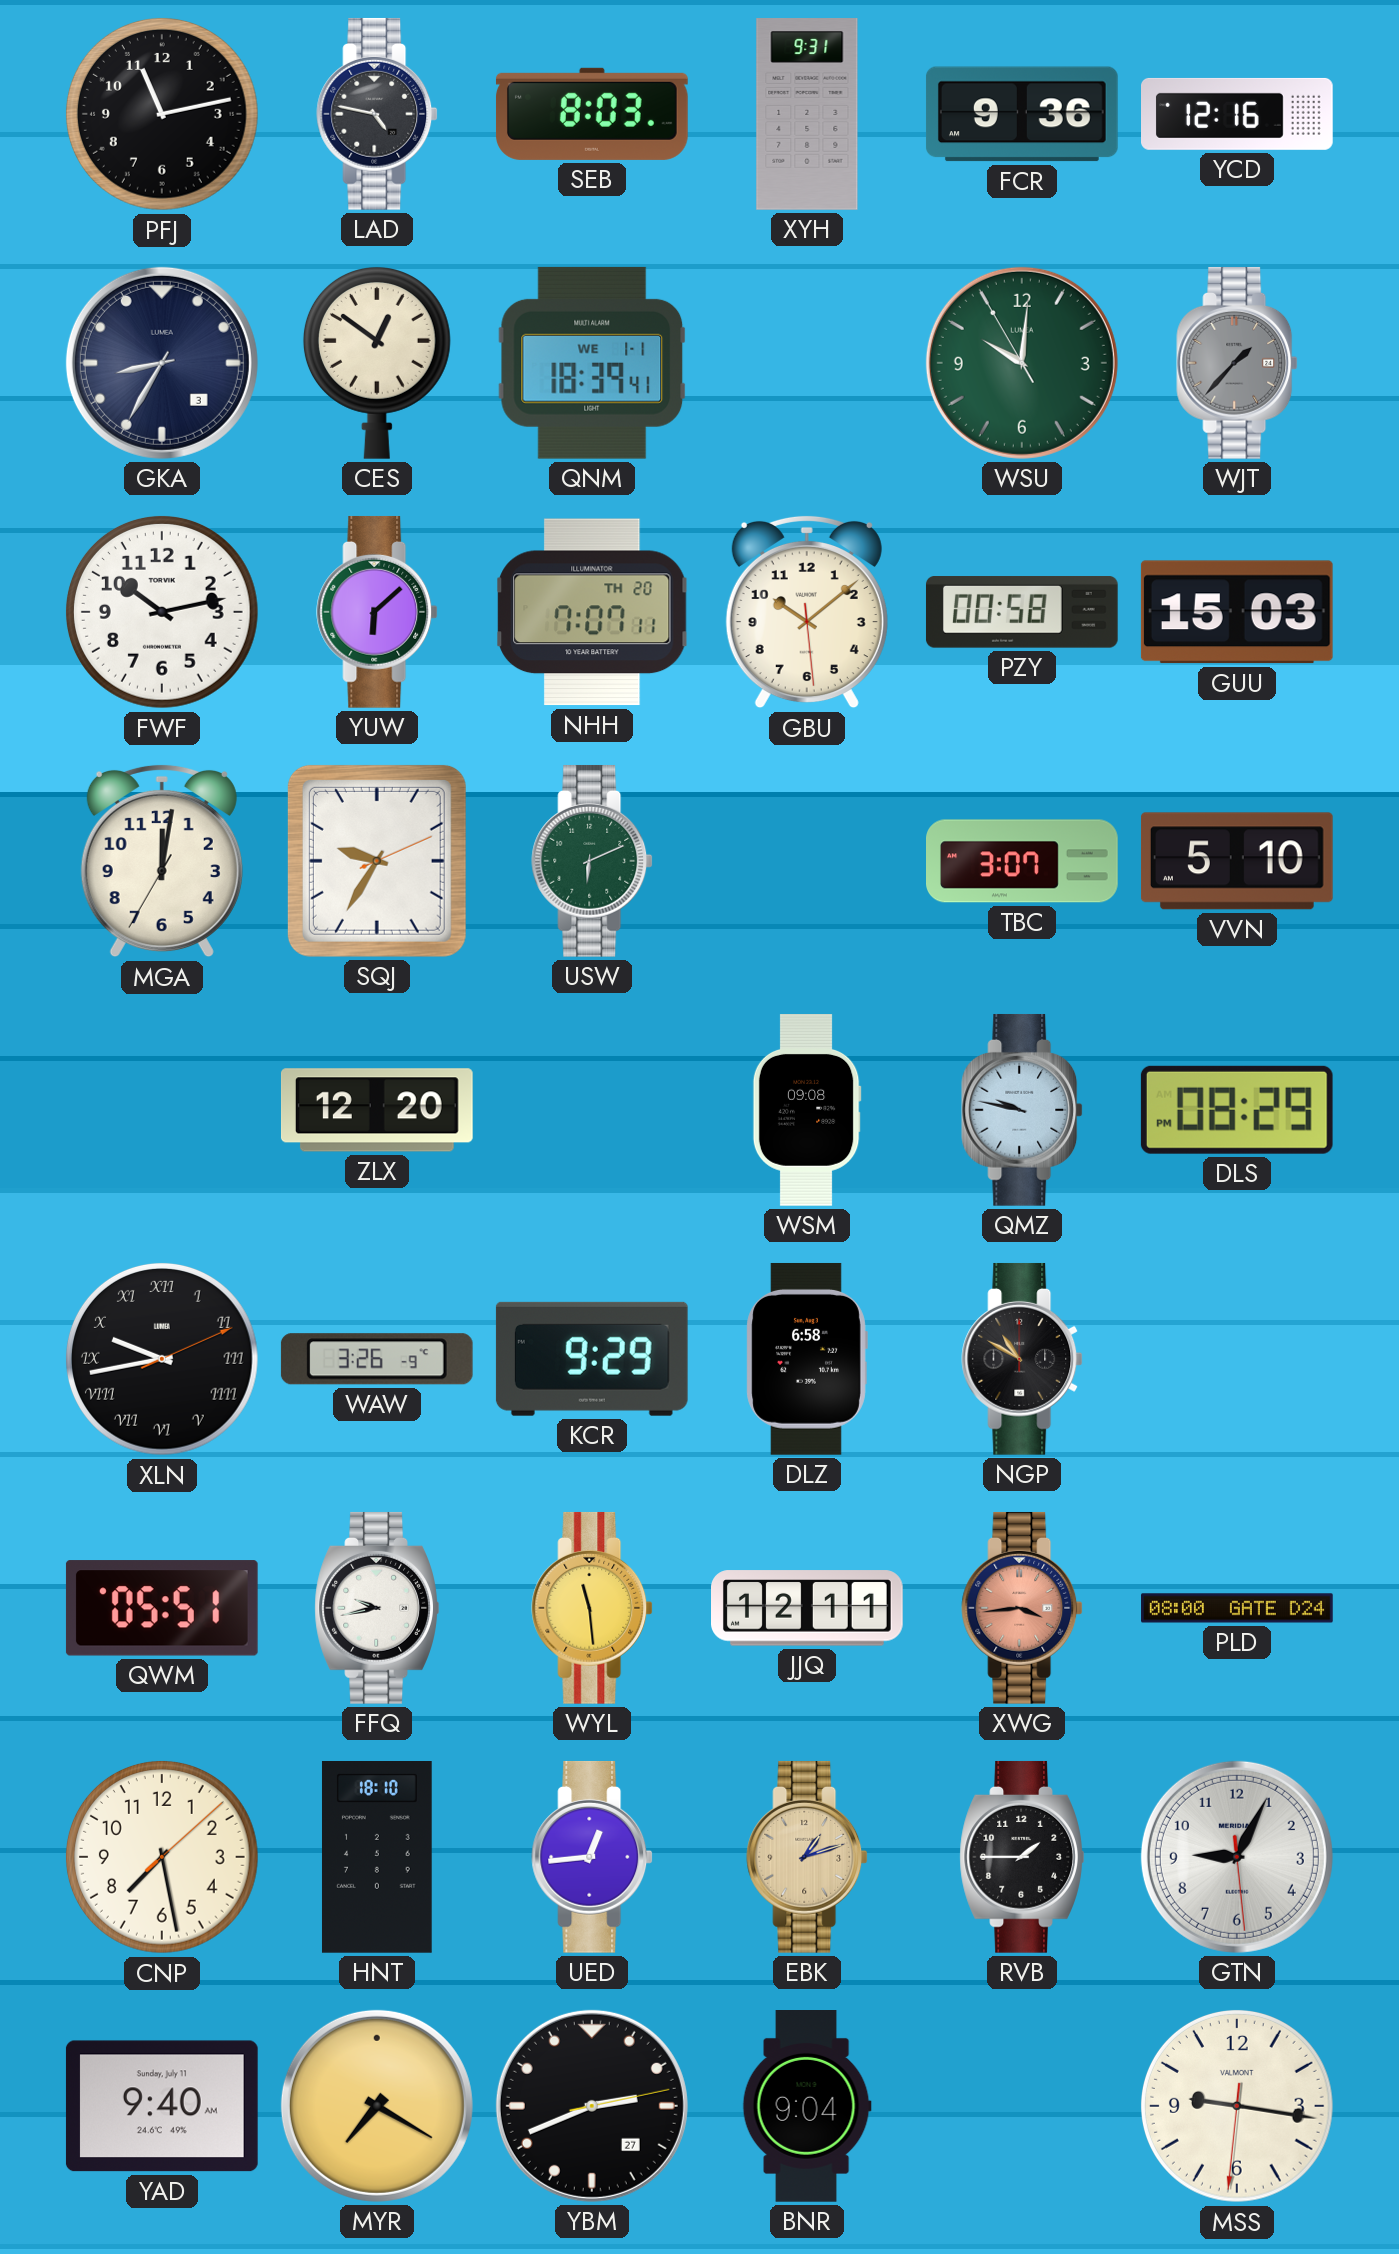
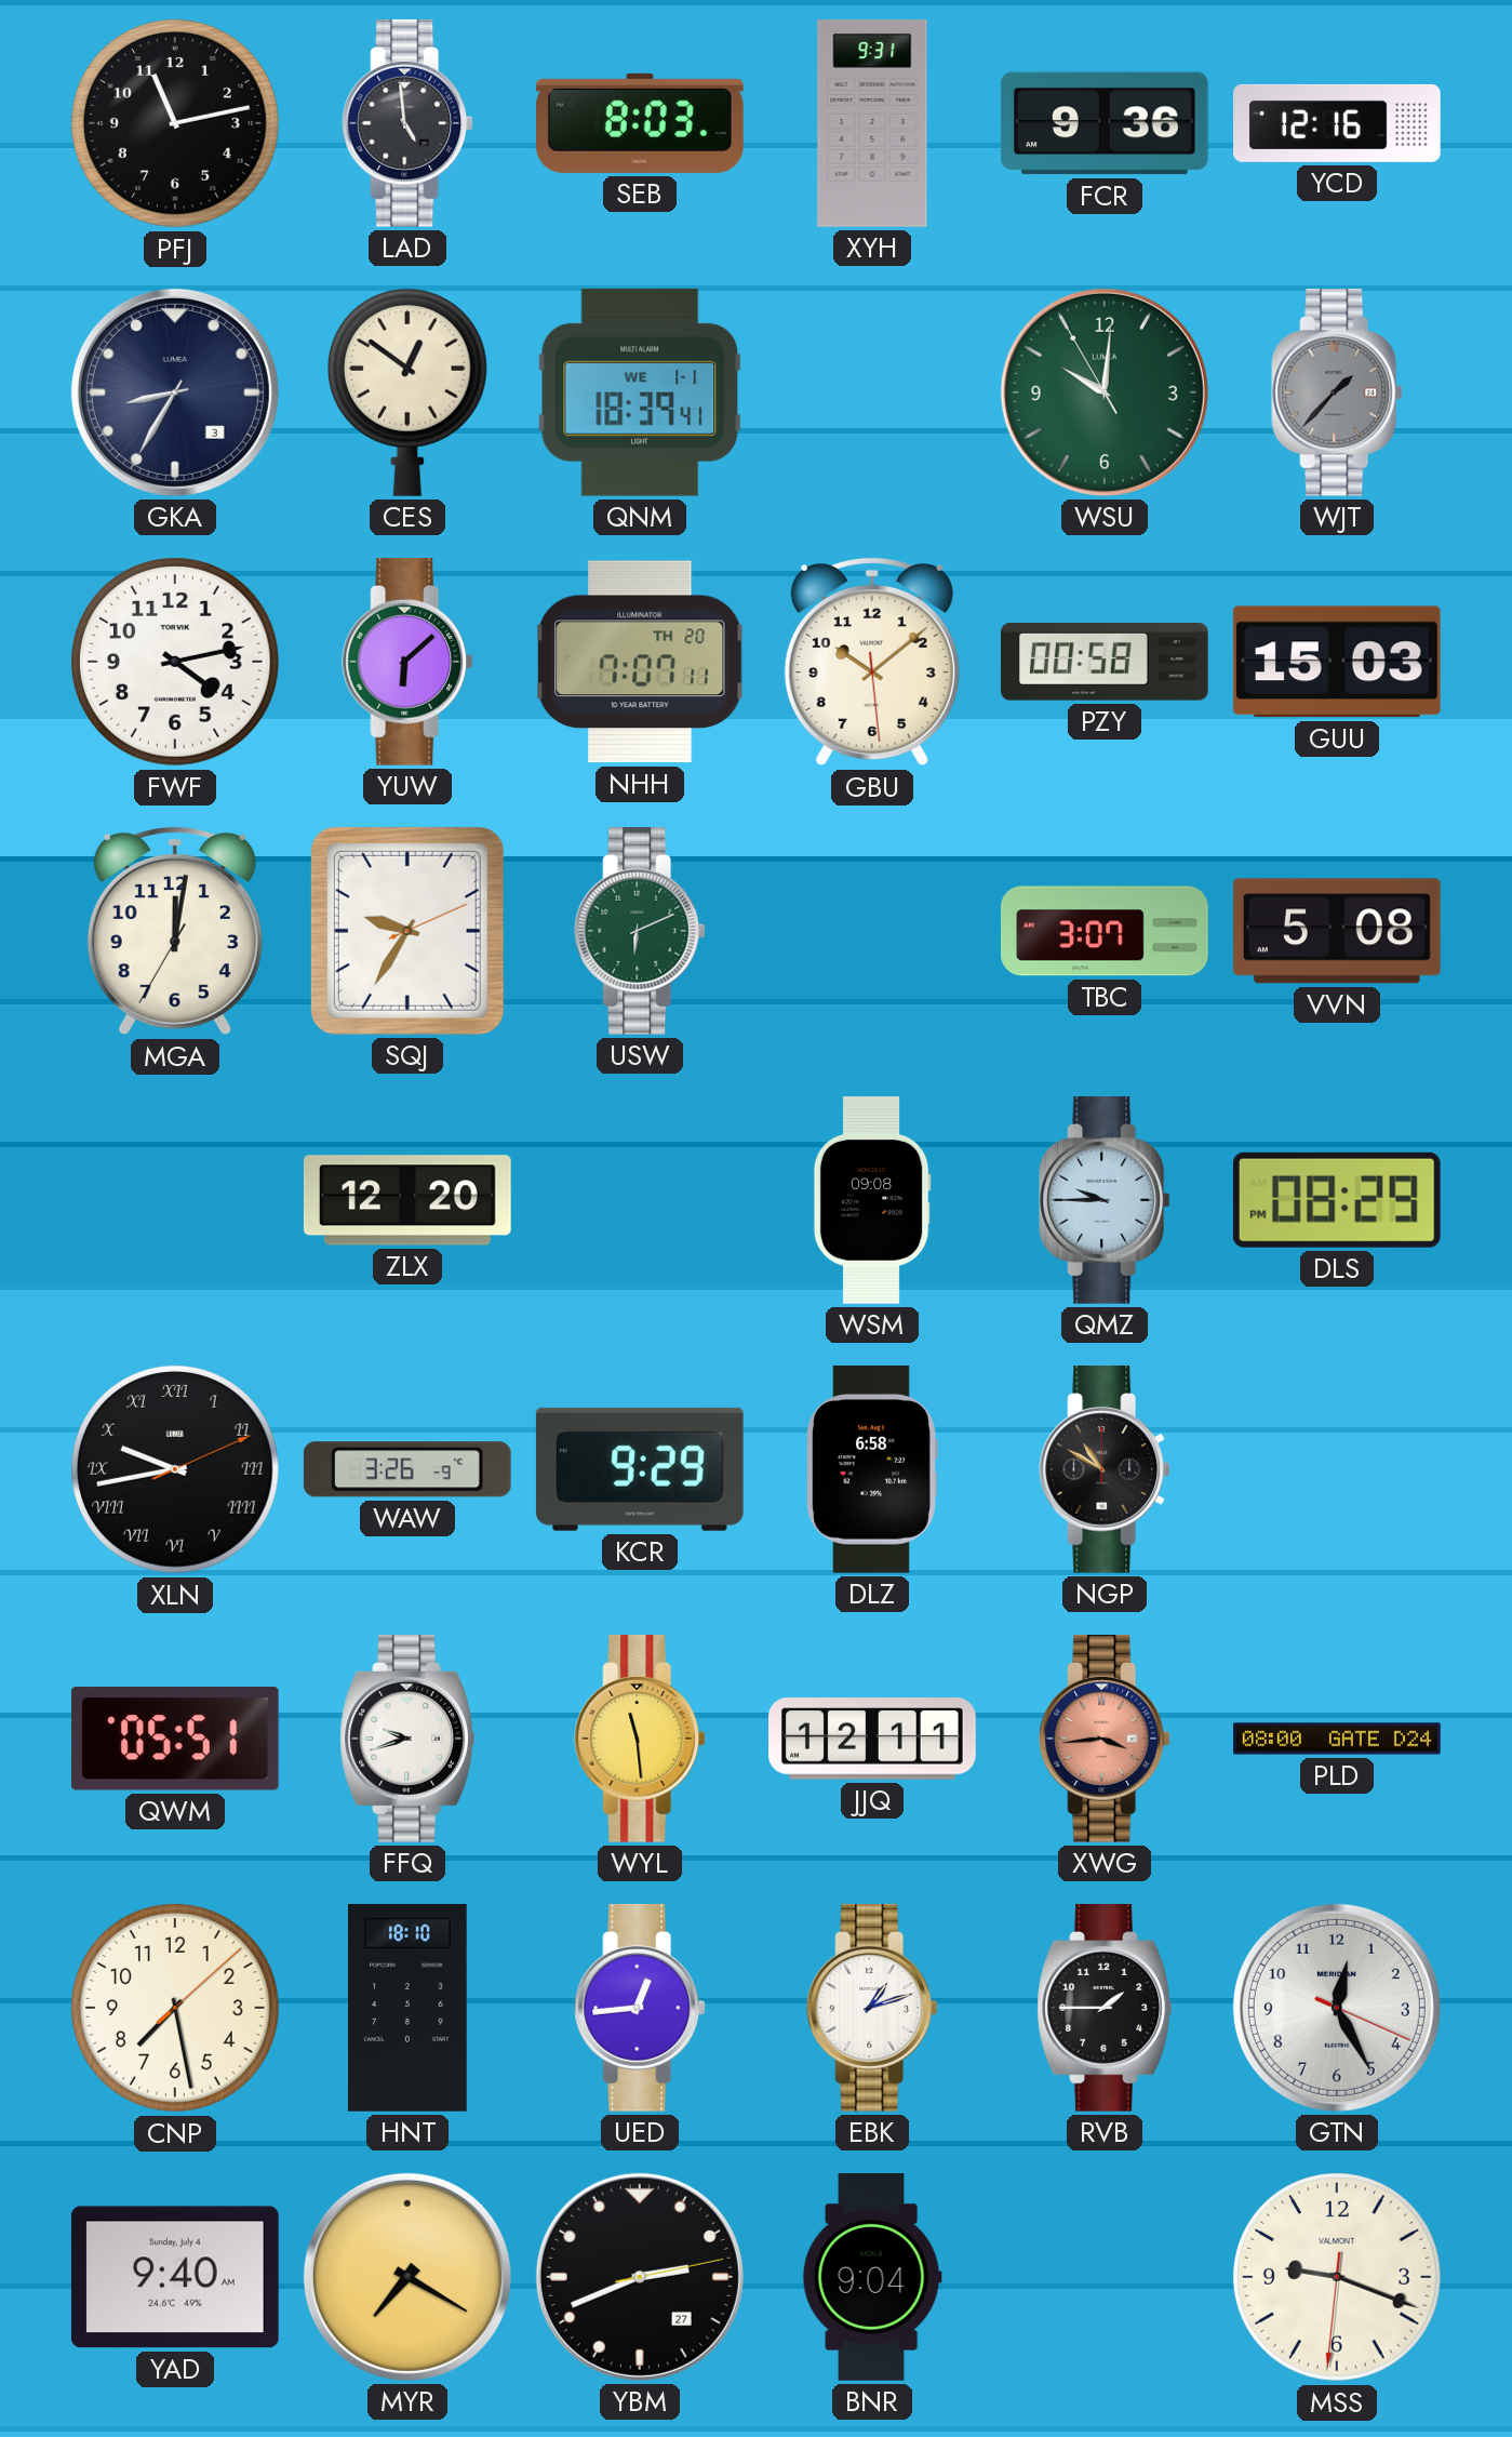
LAD: 4:47 -> 4:59 (407, 123)
FWF: 10:13 -> 4:13 (175, 662)
VVN: 5:10 -> 5:08 (1337, 931)
QMZ: 9:47 -> 9:45 (1105, 1200)
FFQ: 9:43 -> 9:42 (407, 1739)
EBK dial: champagne -> white (872, 2008)
GTN: 9:04 -> 12:25 (1337, 2008)
YAD date: Sunday, July 11 -> Sunday, July 4 (175, 2277)
MSS: 9:16 -> 9:18 (1337, 2277)
